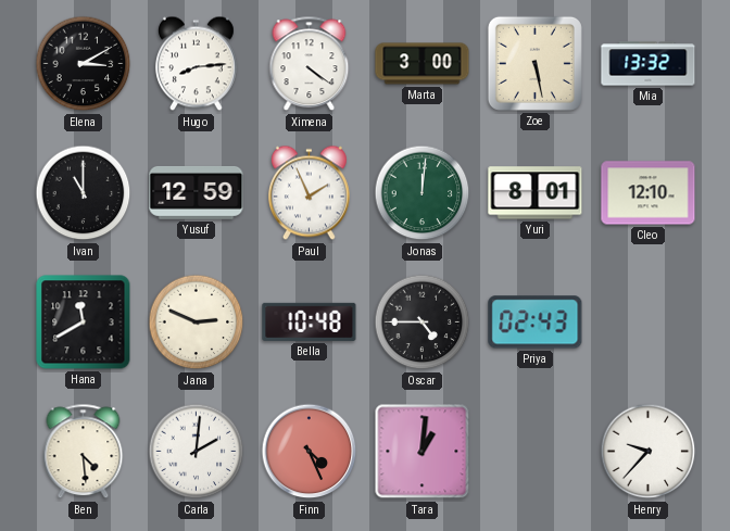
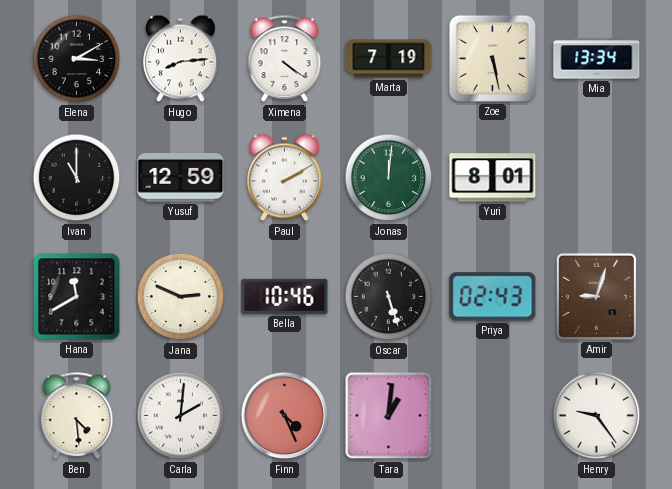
Marta: 3:00 -> 7:19 (389, 59)
Mia: 13:32 -> 13:34 (597, 59)
Paul: 1:56 -> 2:10 (284, 178)
Cleo: 12:10 -> none (649, 193)
Bella: 10:48 -> 10:46 (285, 296)
Oscar: 4:45 -> 5:27 (389, 297)
Amir: none -> 9:03 (596, 296)
Henry: 9:37 -> 9:24 (597, 416)
